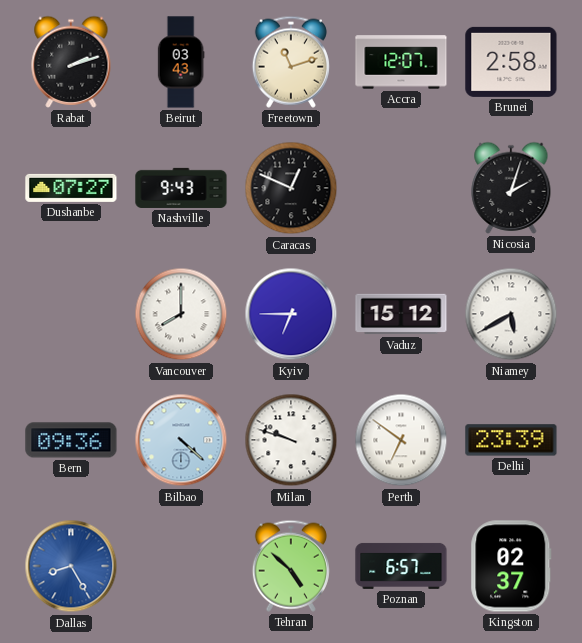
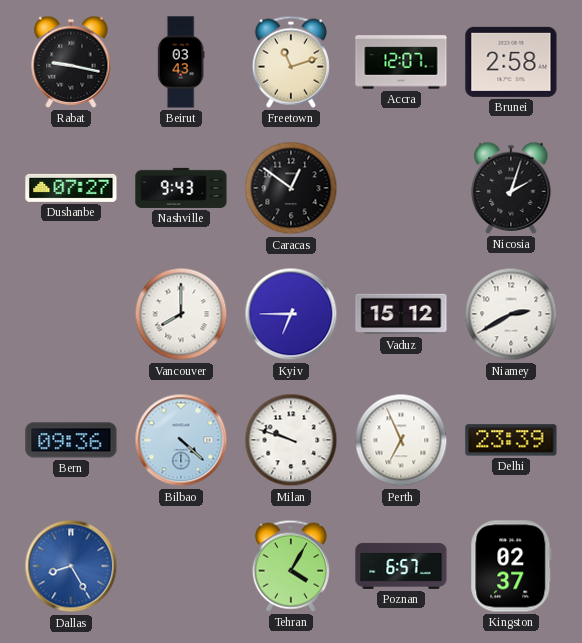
Rabat: 2:12 -> 9:17 (71, 62)
Caracas: 12:49 -> 12:51 (291, 188)
Niamey: 5:40 -> 2:40 (511, 314)
Perth: 6:51 -> 6:56 (401, 440)
Tehran: 4:52 -> 4:05 (291, 566)
